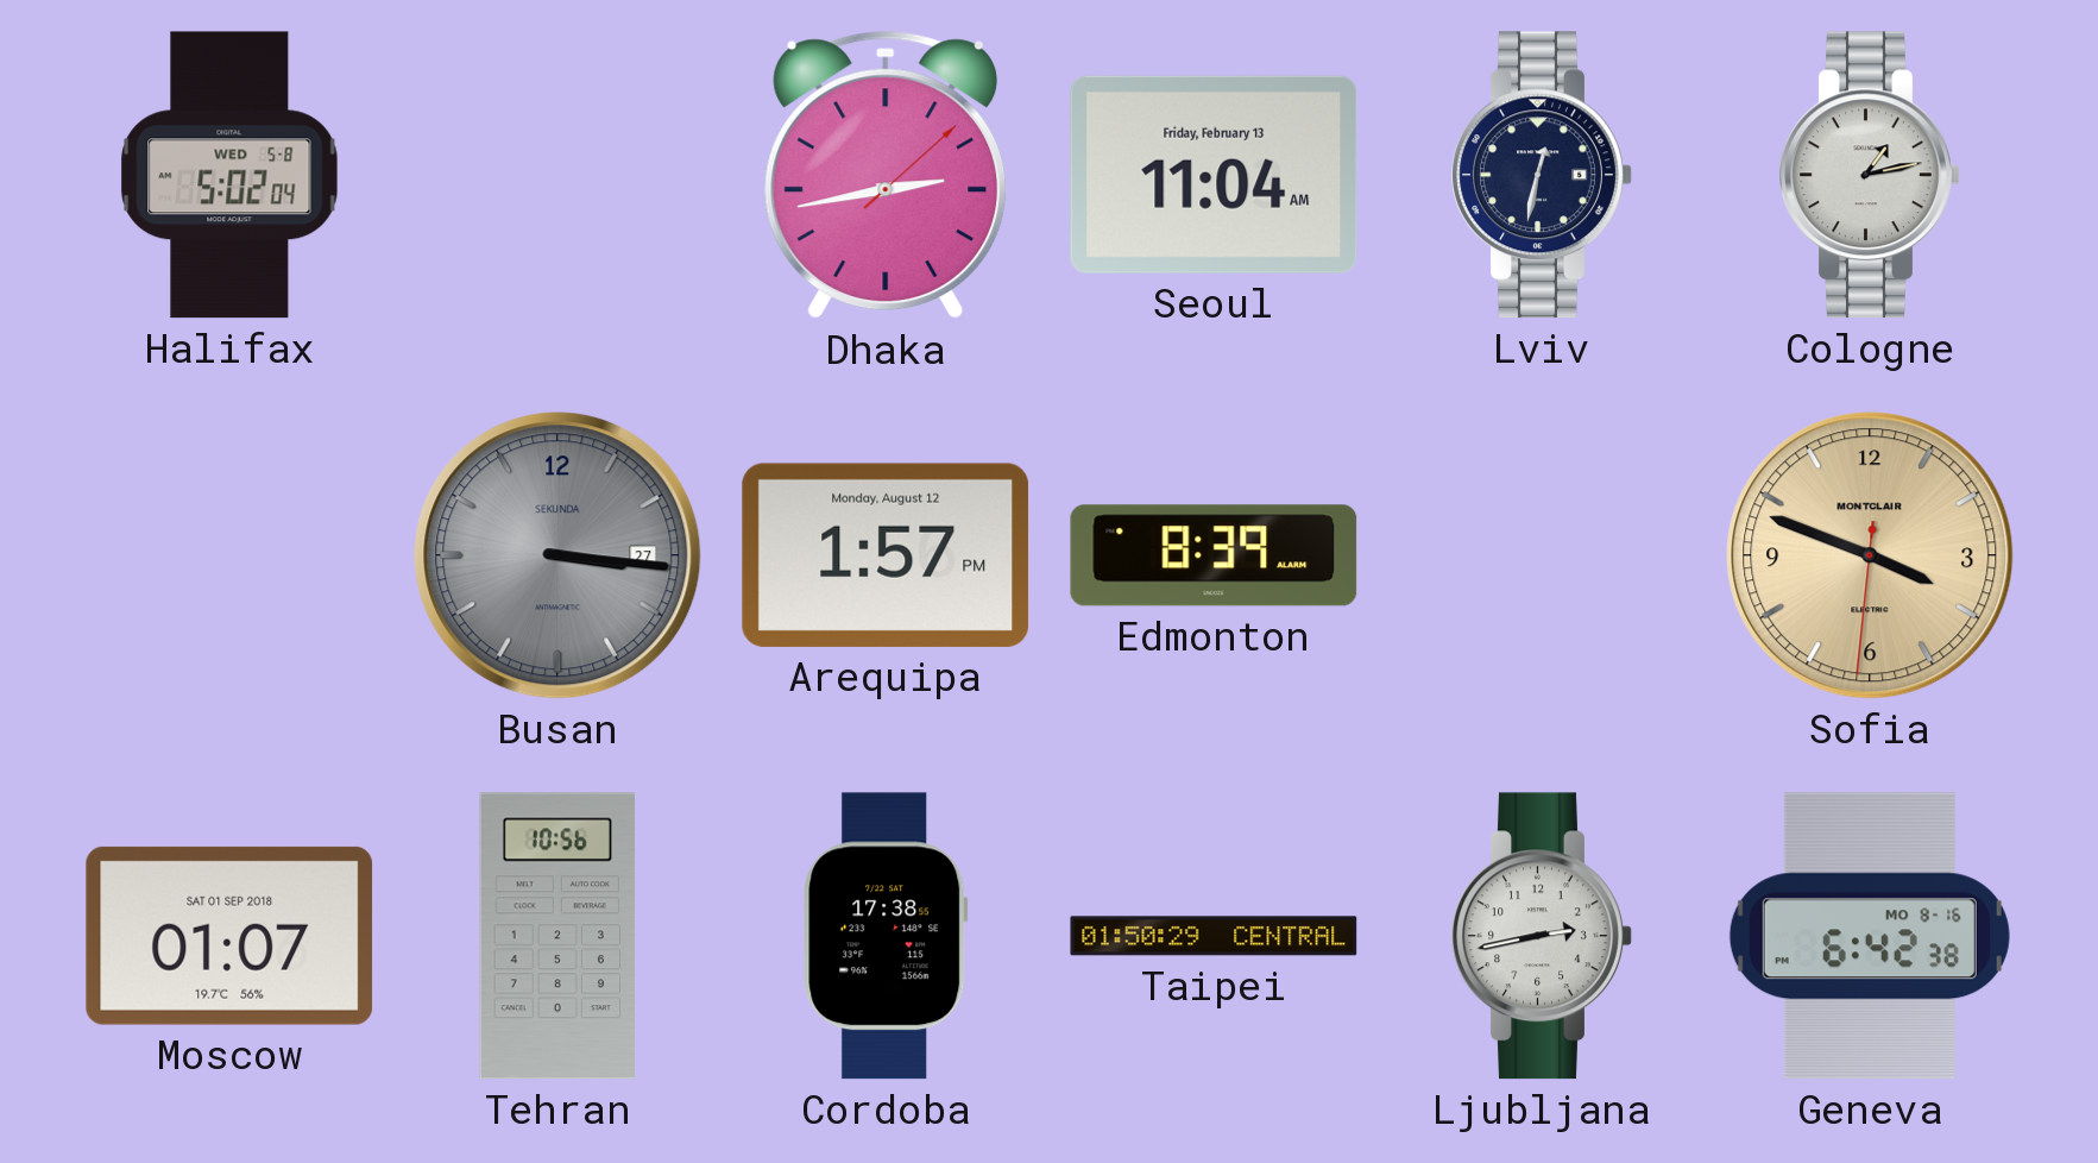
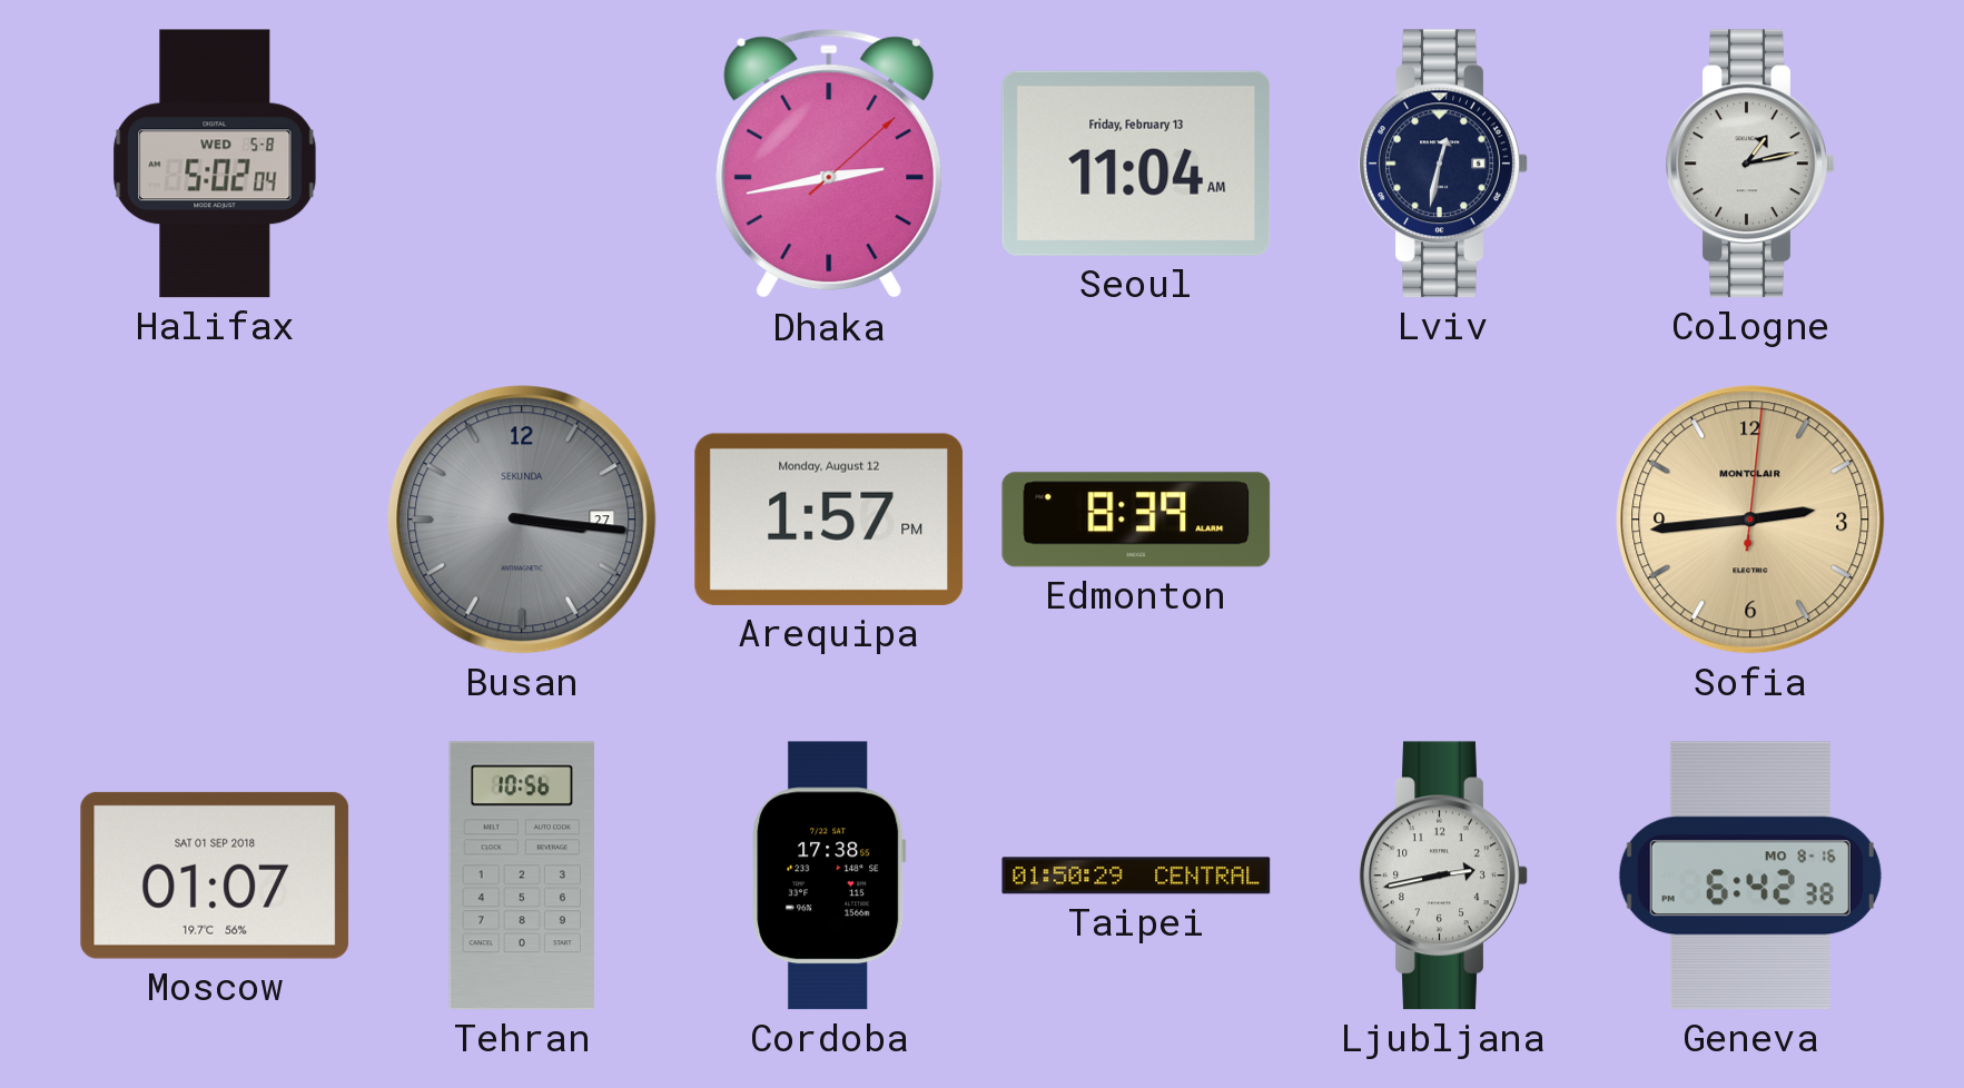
Sofia: 3:48 -> 2:44 (1750, 520)
